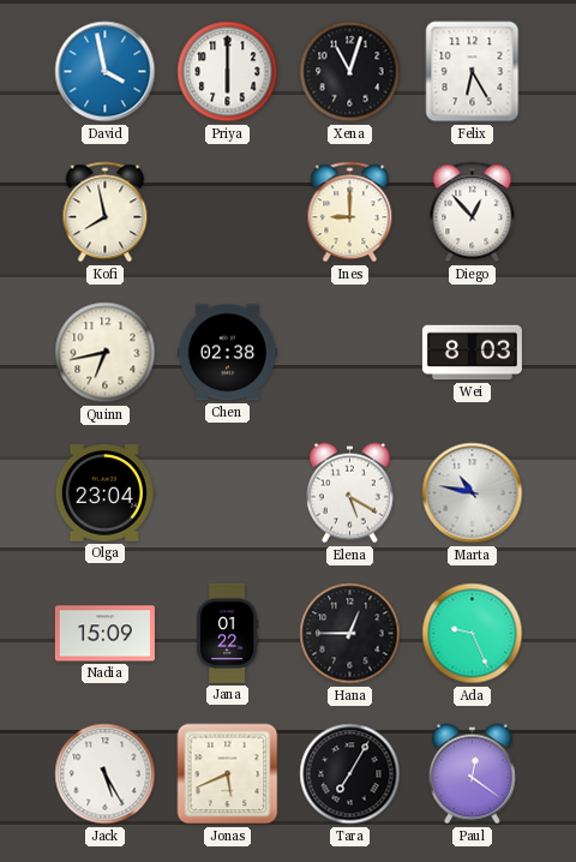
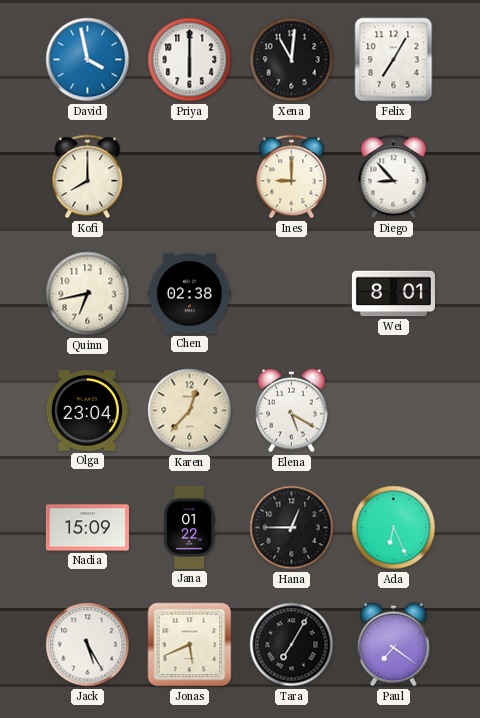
Xena: 11:03 -> 11:01 (292, 60)
Felix: 6:25 -> 7:05 (394, 60)
Kofi: 7:58 -> 8:00 (88, 177)
Diego: 12:53 -> 8:53 (394, 177)
Wei: 8:03 -> 8:01 (393, 294)
Karen: none -> 12:37 (190, 411)
Marta: 10:47 -> none (473, 493)
Ada: 9:26 -> 6:26 (394, 528)
Paul: 12:21 -> 7:21 (394, 645)
